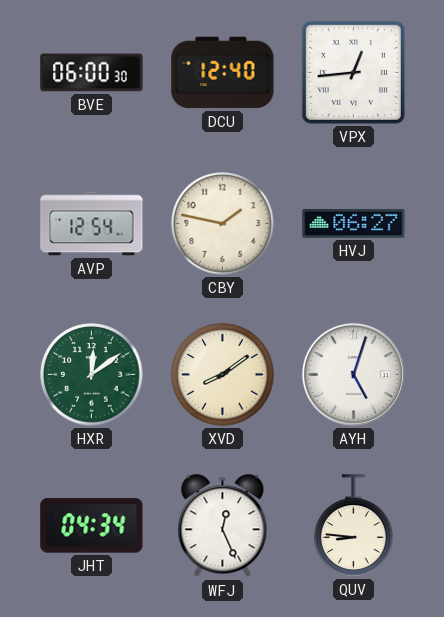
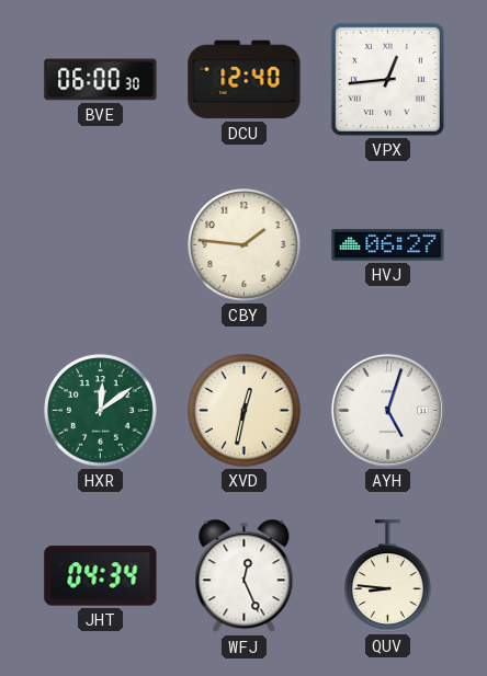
AVP: 12:54 -> none (92, 224)
CBY: 1:47 -> 1:46 (245, 245)
XVD: 8:09 -> 12:32 (245, 411)
